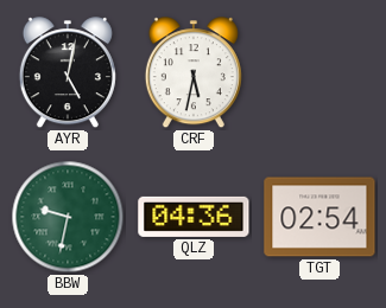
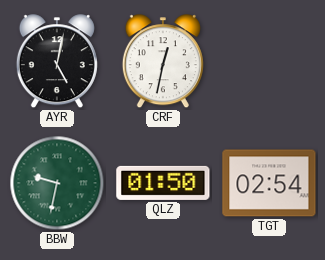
CRF: 5:32 -> 12:32 (163, 62)
QLZ: 04:36 -> 01:50 (163, 183)
